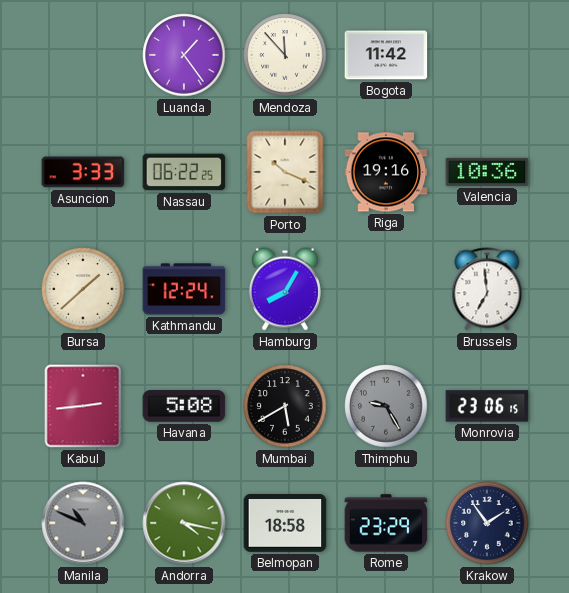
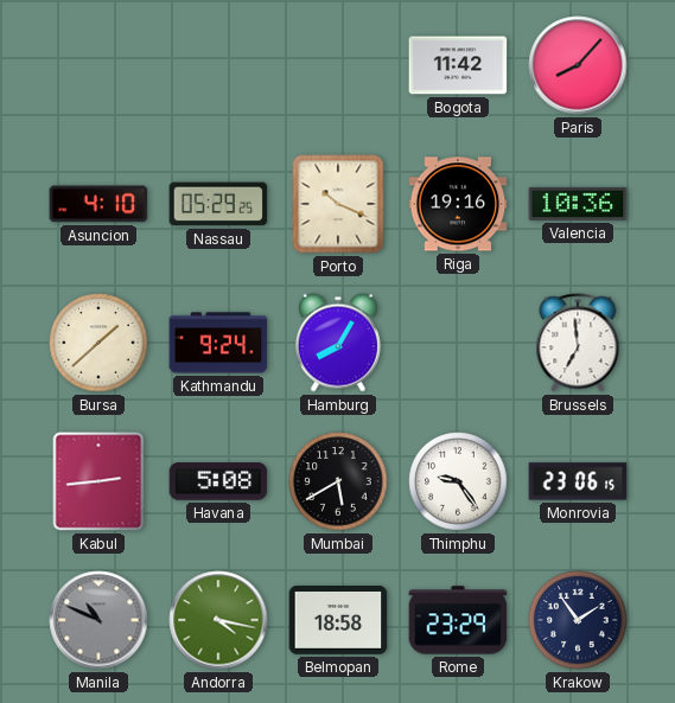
Luanda: 1:24 -> none (184, 55)
Mendoza: 11:53 -> none (285, 55)
Paris: none -> 8:07 (578, 65)
Asuncion: 3:33 -> 4:10 (98, 204)
Nassau: 06:22 -> 05:29 (218, 204)
Kathmandu: 12:24 -> 9:24 (218, 343)
Thimphu: 9:25 -> 9:24 (458, 481)
Thimphu dial: grey -> white (458, 481)
